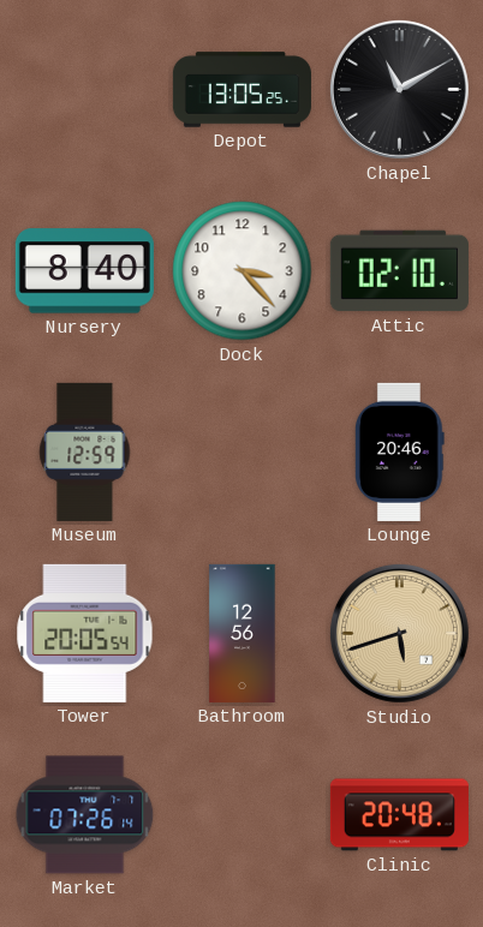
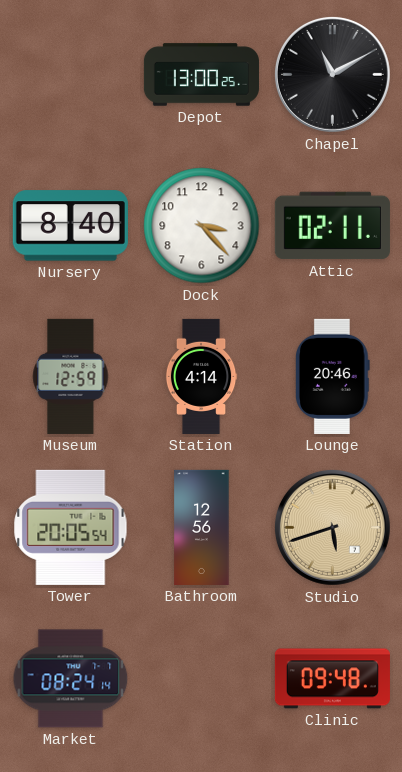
Depot: 13:05 -> 13:00 (201, 75)
Attic: 02:10 -> 02:11 (332, 226)
Station: none -> 4:14 (201, 376)
Market: 07:26 -> 08:24 (71, 679)
Clinic: 20:48 -> 09:48 (332, 679)
